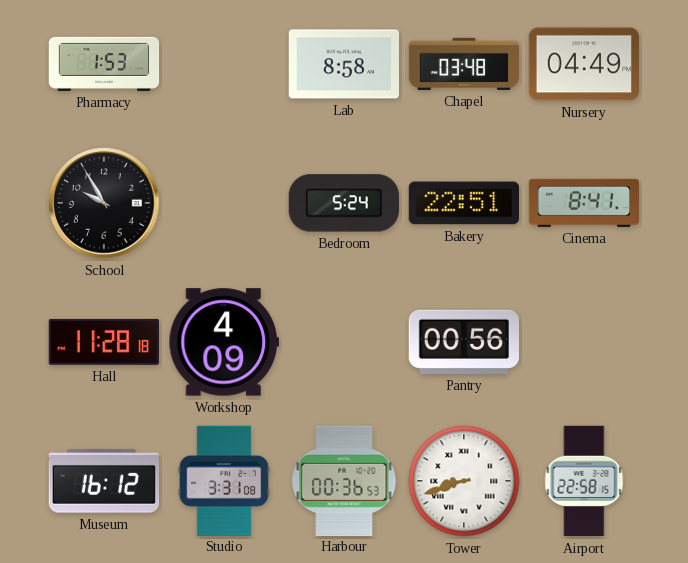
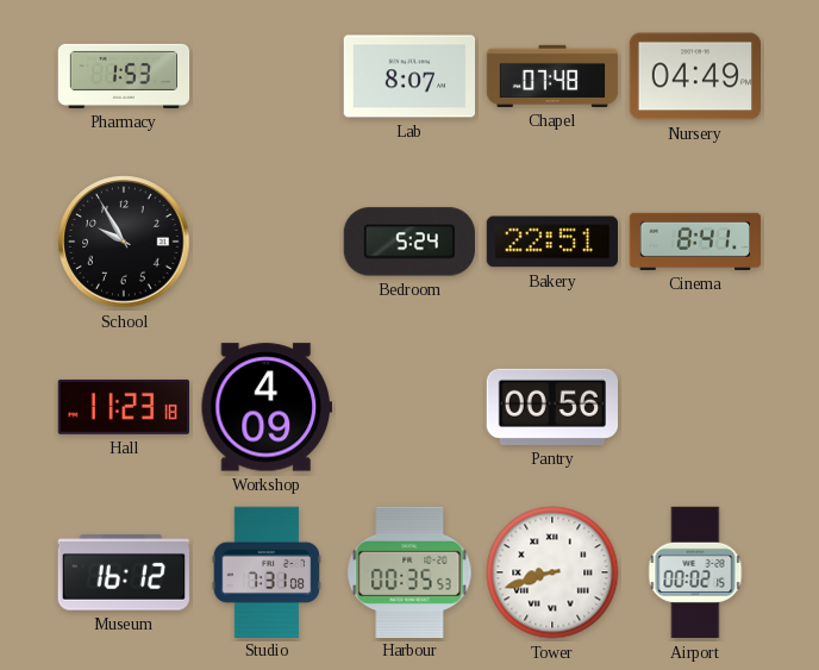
Lab: 8:58 -> 8:07 (409, 76)
Chapel: 03:48 -> 07:48 (552, 76)
Hall: 11:28 -> 11:23 (124, 407)
Studio: 3:31 -> 7:31 (267, 571)
Harbour: 00:36 -> 00:35 (409, 571)
Airport: 22:58 -> 00:02 (695, 572)
